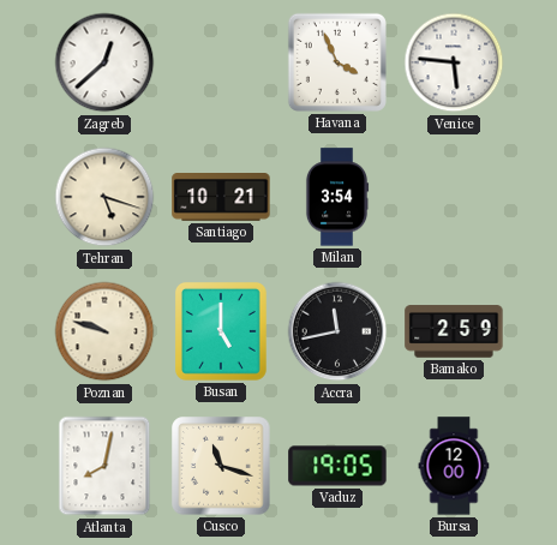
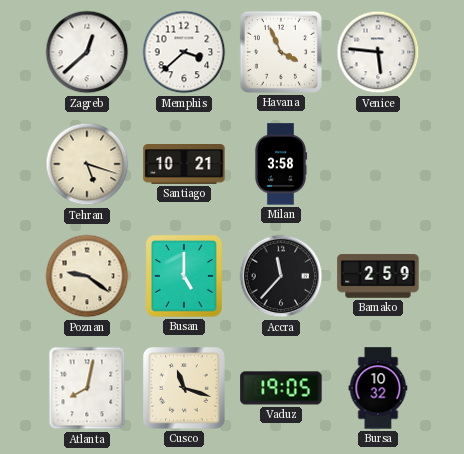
Memphis: none -> 3:38 (184, 52)
Milan: 3:54 -> 3:58 (281, 164)
Poznan: 9:48 -> 9:21 (87, 276)
Accra: 11:43 -> 11:37 (281, 276)
Bursa: 12:00 -> 10:32 (378, 388)
